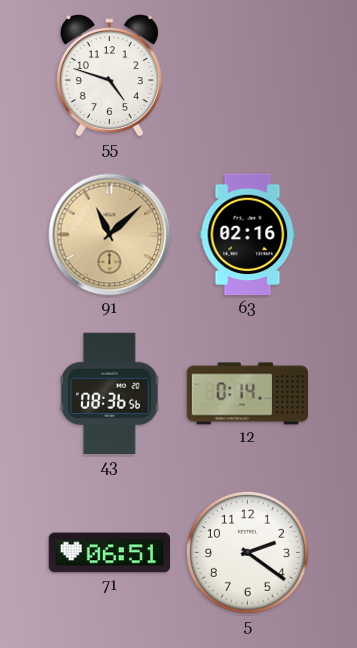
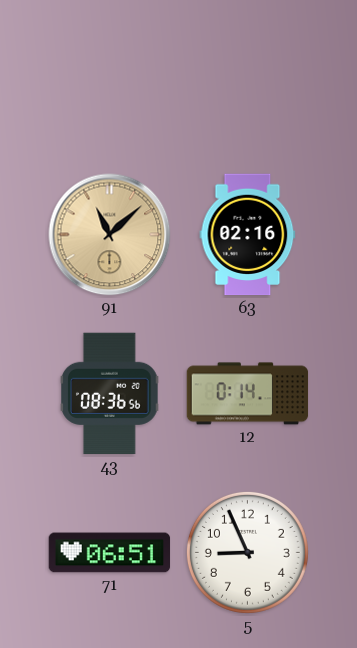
55: 4:48 -> none (109, 76)
5: 2:21 -> 8:56 (247, 552)
